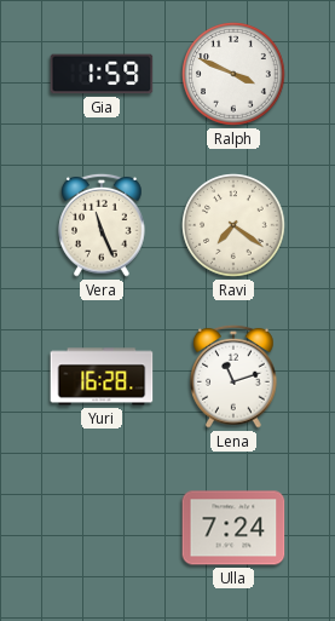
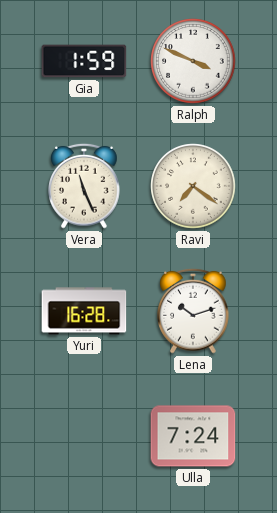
Lena: 11:12 -> 10:12 (193, 311)
